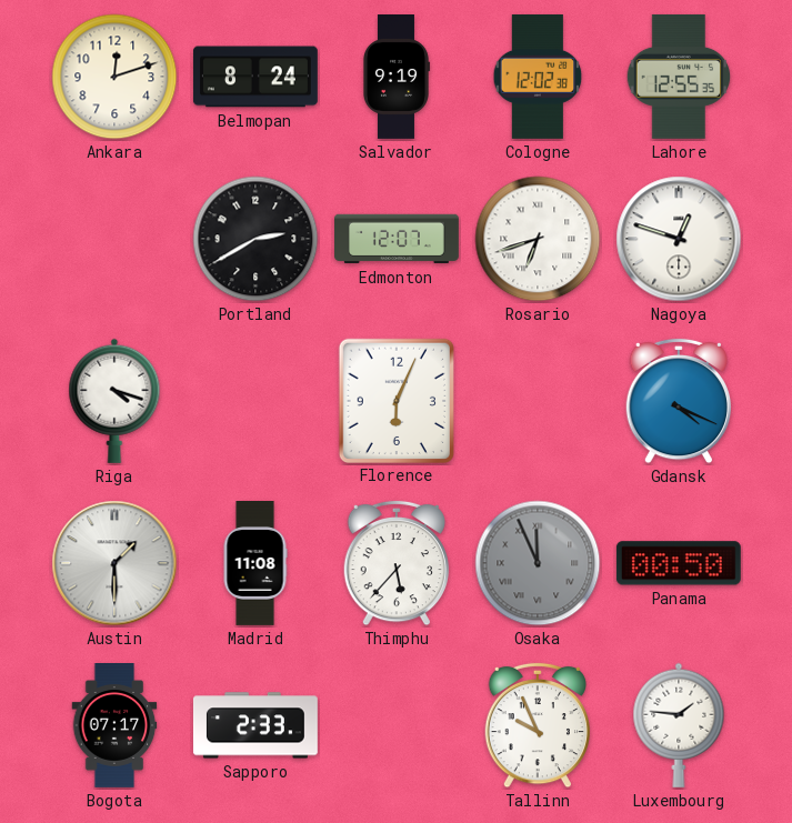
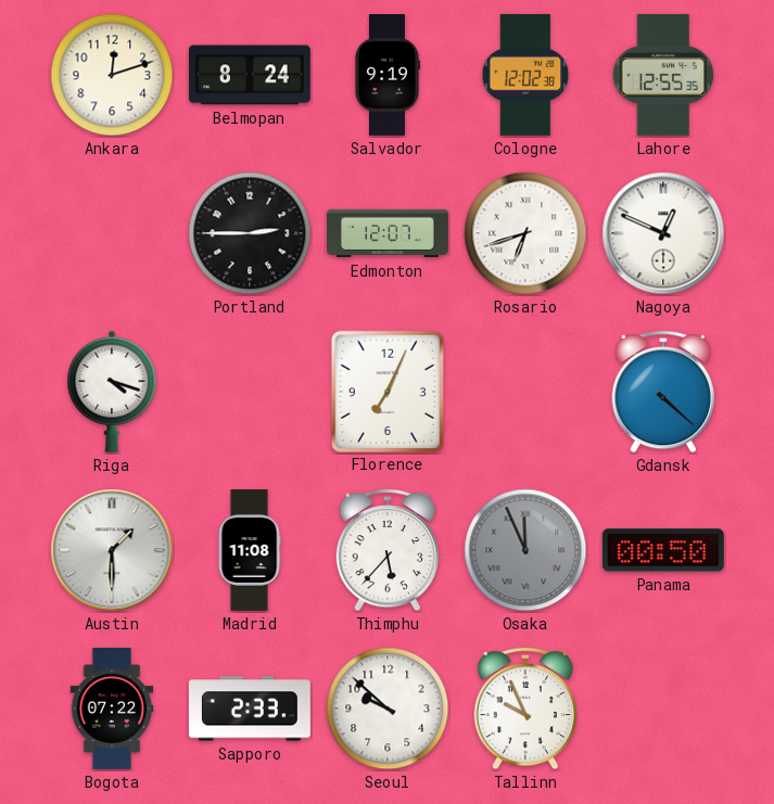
Portland: 2:40 -> 2:45 (250, 233)
Nagoya: 12:48 -> 12:49 (663, 233)
Florence: 6:04 -> 7:04 (388, 391)
Gdansk: 4:19 -> 4:22 (662, 392)
Bogota: 07:17 -> 07:22 (112, 710)
Seoul: none -> 9:52 (388, 709)
Luxembourg: 1:46 -> none (679, 725)
